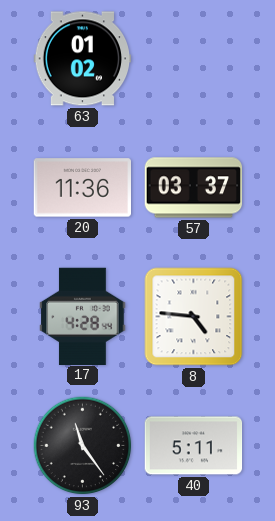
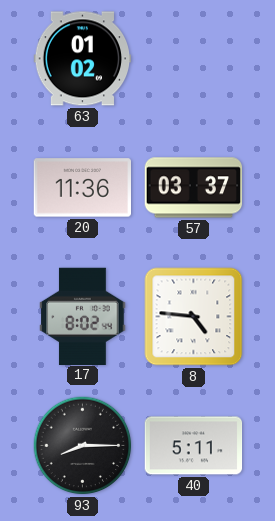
17: 4:28 -> 8:02 (83, 316)
93: 11:24 -> 8:15 (83, 446)
